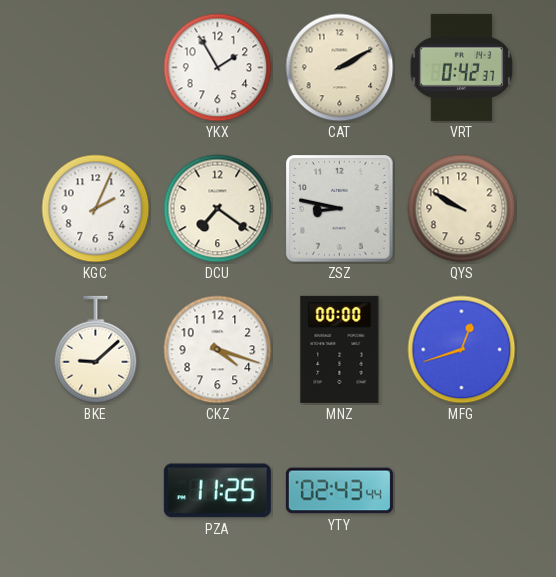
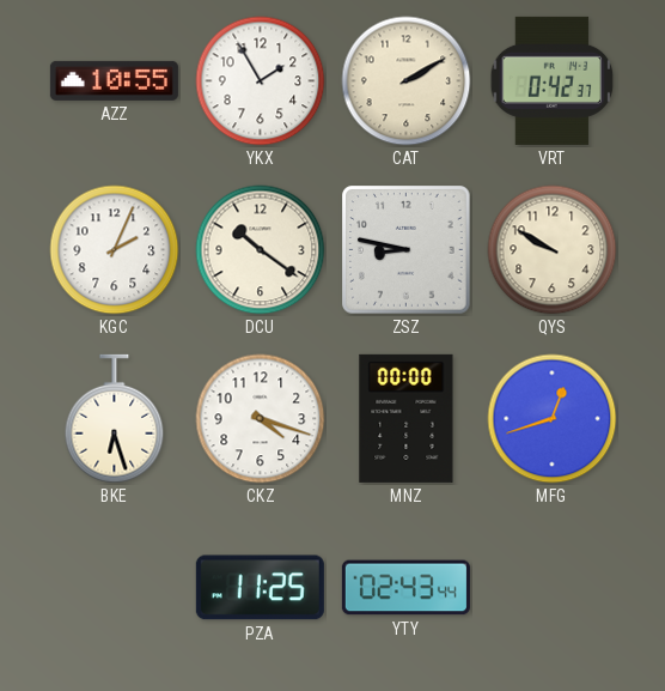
AZZ: none -> 10:55 (114, 80)
DCU: 7:21 -> 10:21 (261, 250)
BKE: 9:08 -> 6:27 (115, 419)
